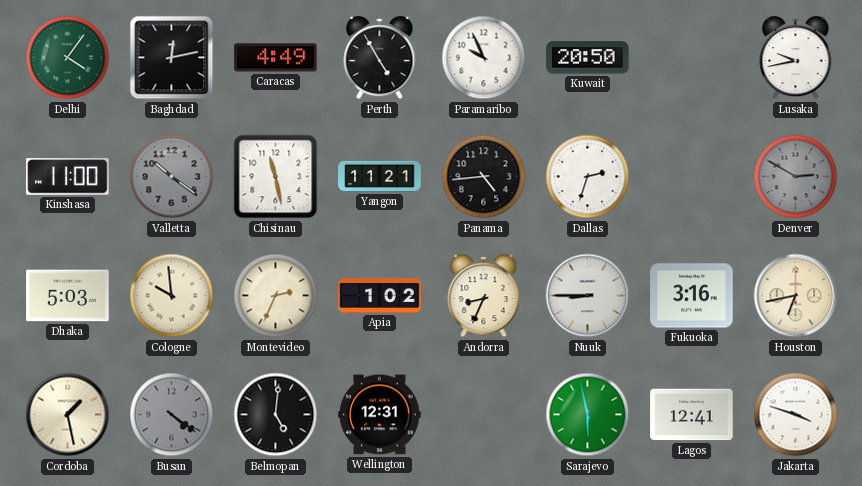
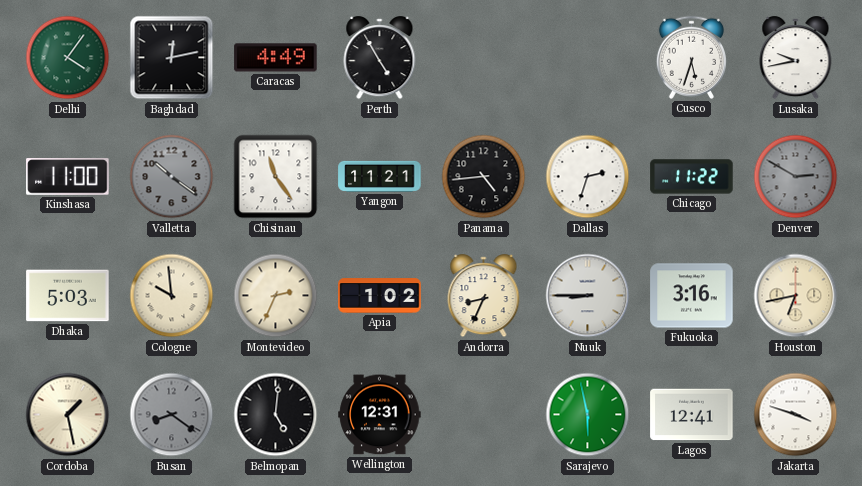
Paramaribo: 9:56 -> none (484, 58)
Kuwait: 20:50 -> none (588, 58)
Cusco: none -> 5:33 (691, 57)
Chisinau: 11:28 -> 11:24 (276, 177)
Chicago: none -> 11:22 (692, 177)
Busan: 4:21 -> 8:21 (172, 415)
